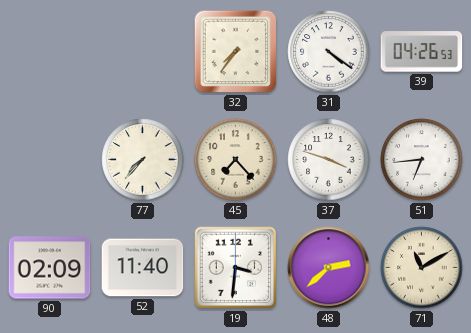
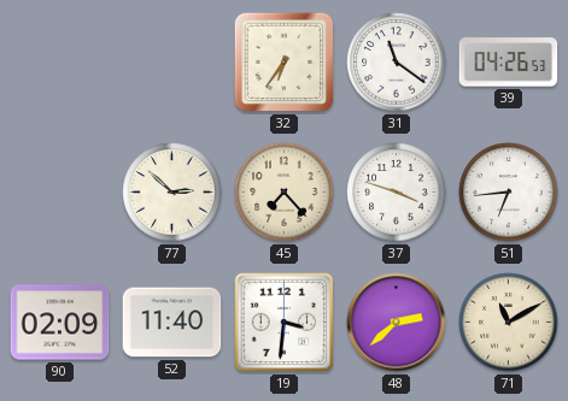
32: 7:36 -> 6:36 (285, 63)
31: 4:21 -> 11:21 (397, 63)
77: 7:37 -> 2:52 (172, 193)
